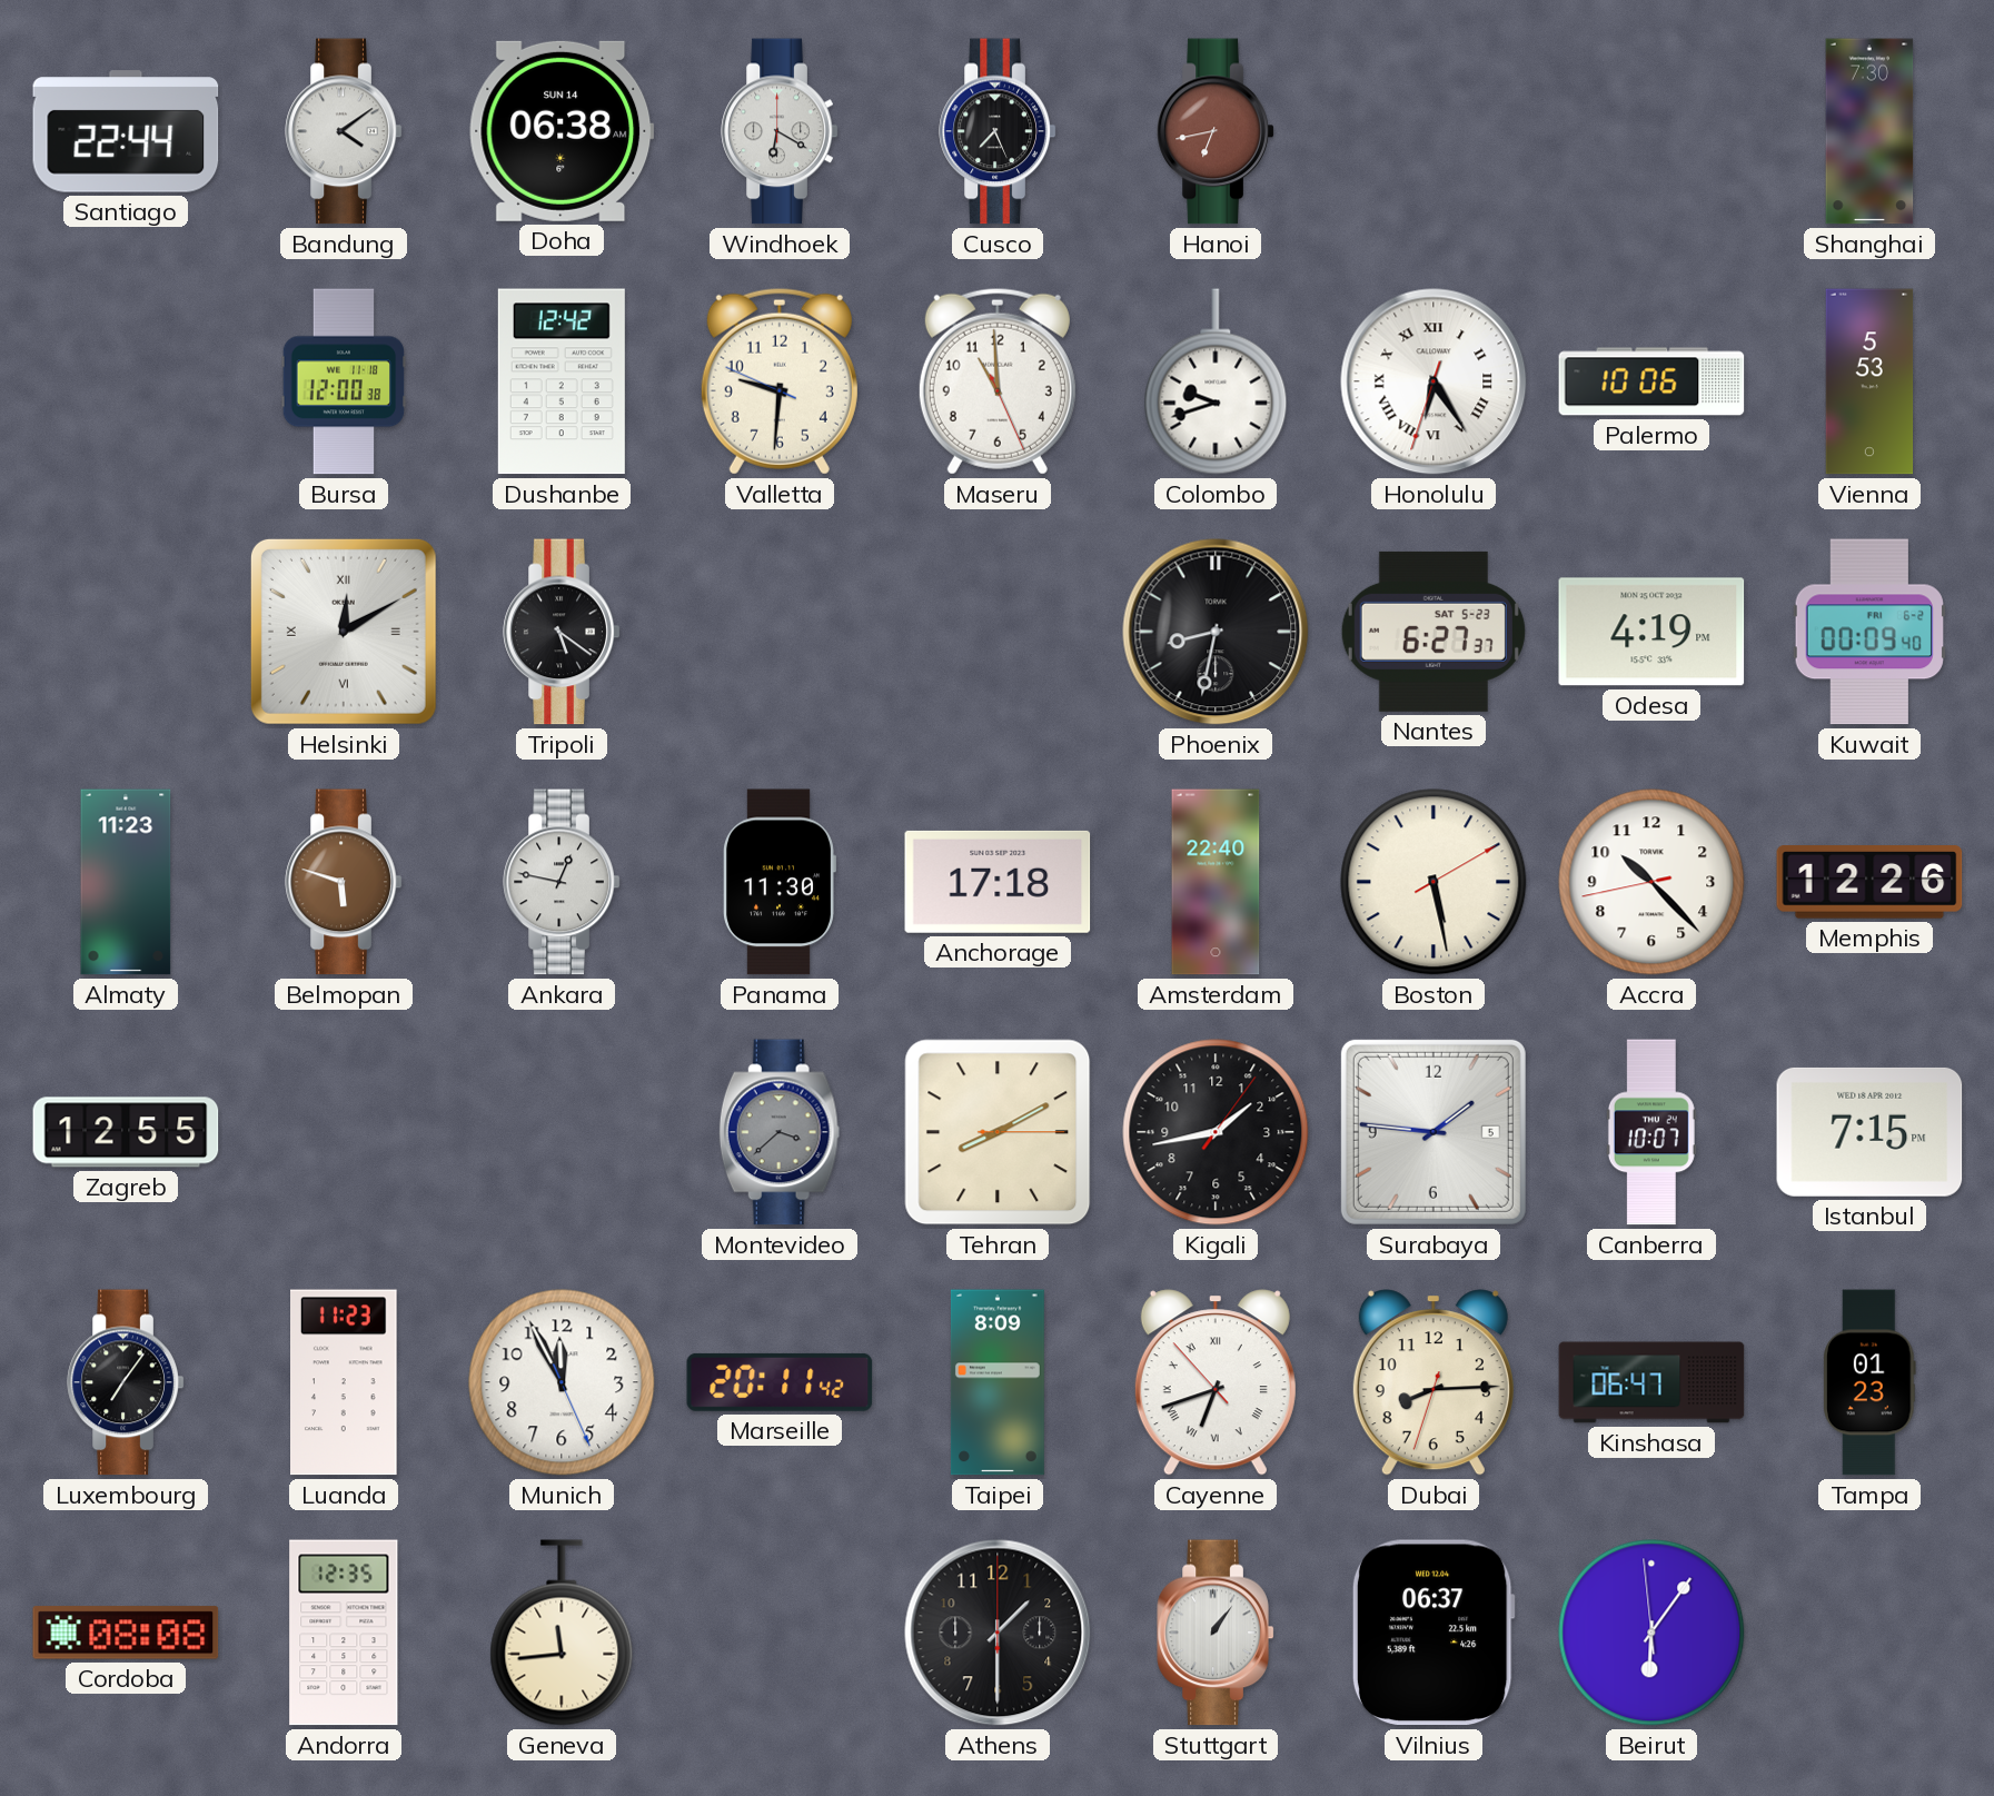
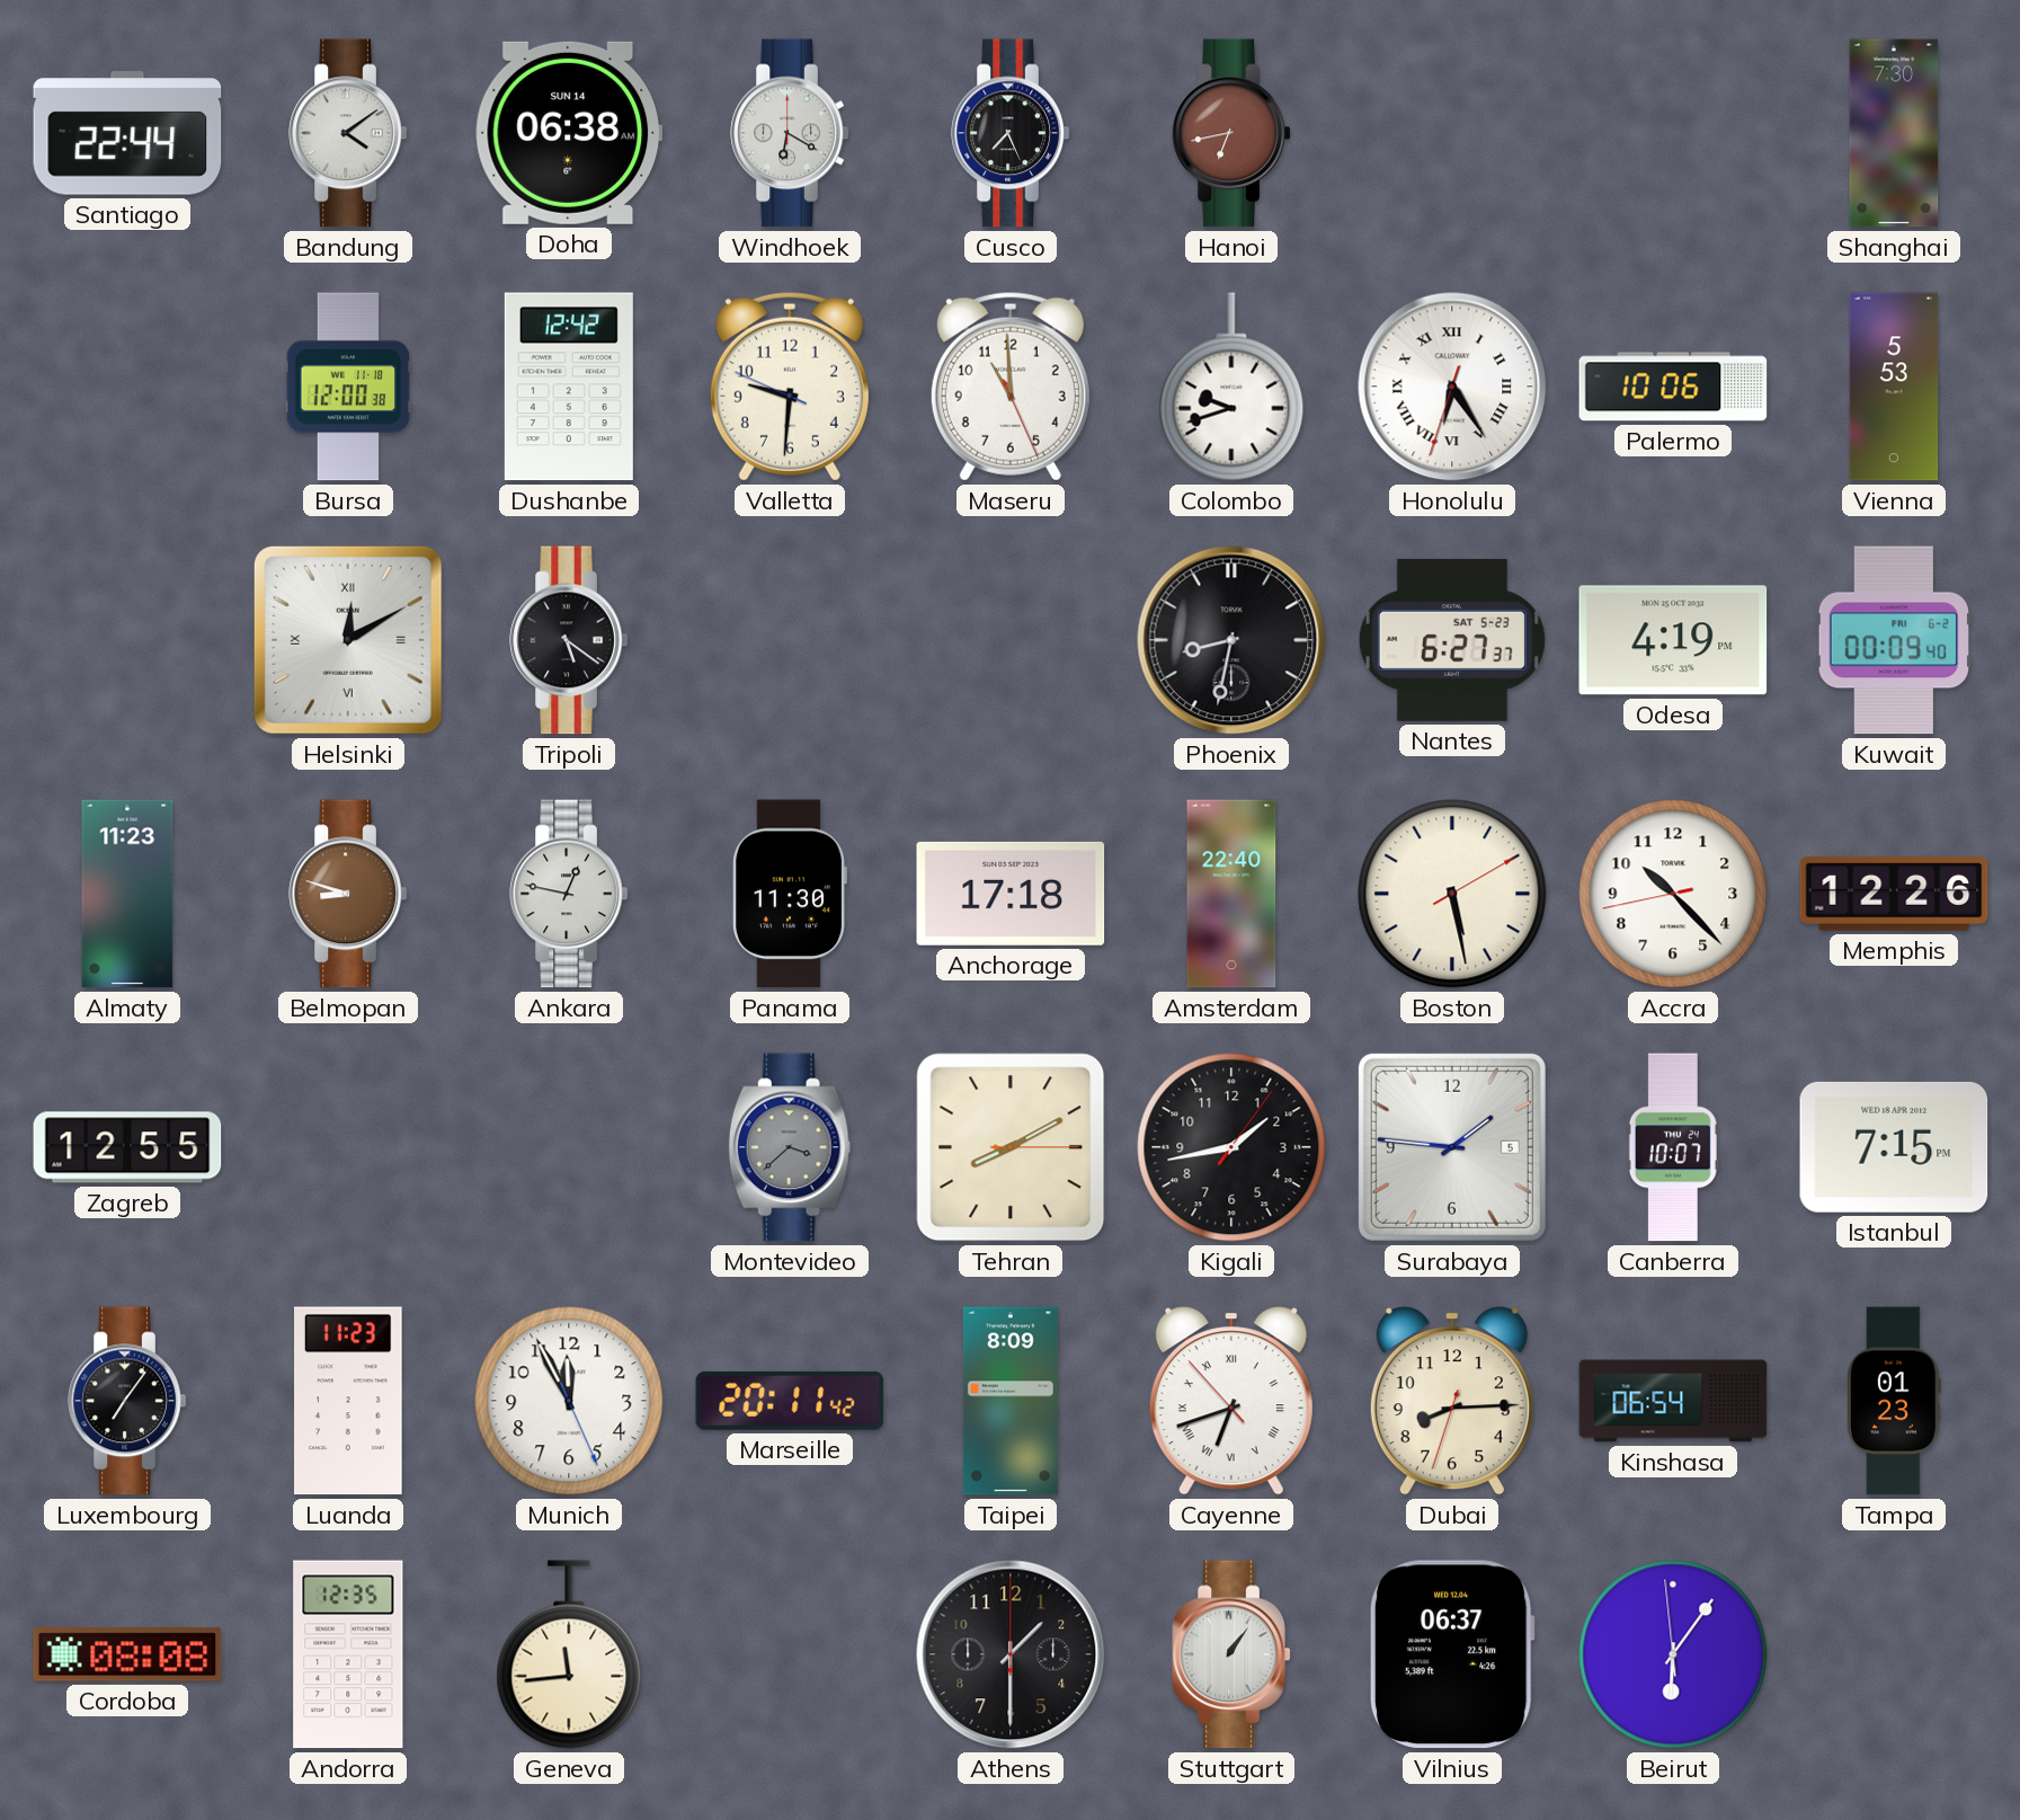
Belmopan: 5:48 -> 8:48 (348, 894)
Kinshasa: 06:47 -> 06:54 (1673, 1401)
